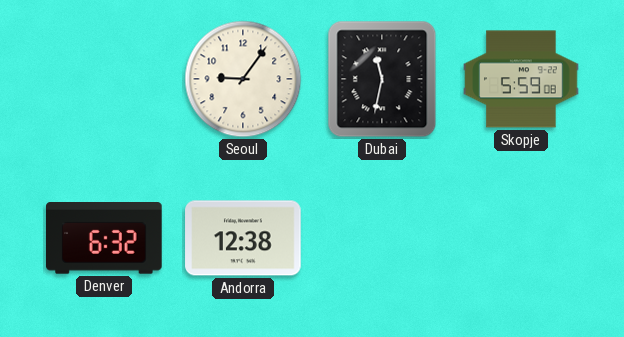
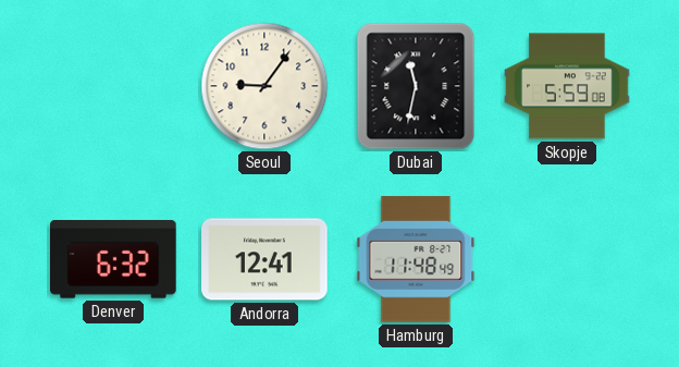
Andorra: 12:38 -> 12:41 (264, 259)
Hamburg: none -> 11:48 (416, 259)
